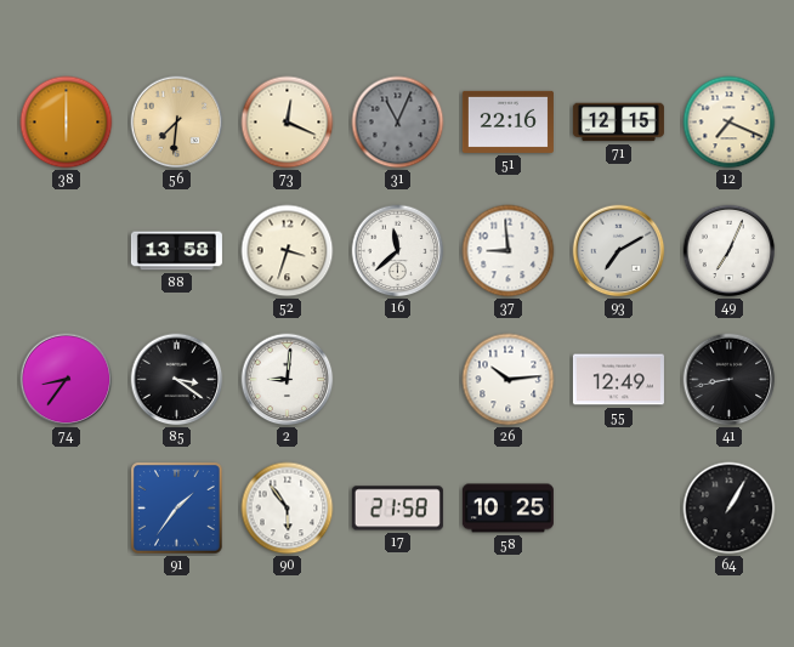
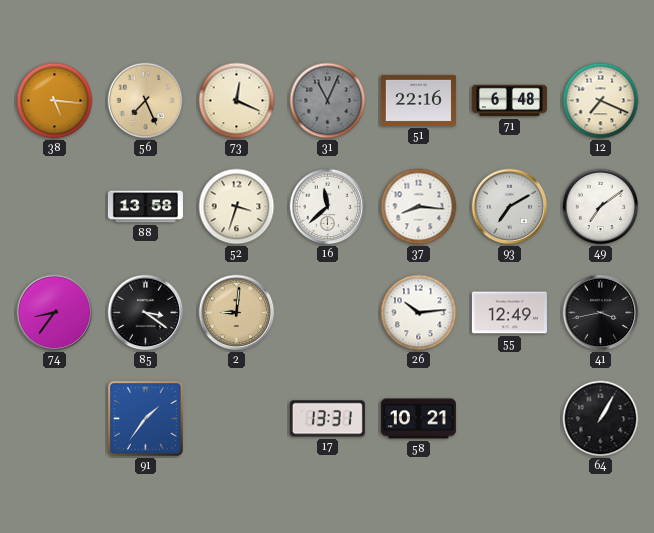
38: 6:00 -> 5:16 (55, 101)
56: 7:31 -> 7:26 (146, 101)
71: 12:15 -> 6:48 (509, 101)
37: 8:59 -> 8:16 (419, 207)
49: 7:04 -> 7:09 (601, 207)
2 dial: white -> champagne (237, 313)
41: 8:43 -> 3:43 (601, 313)
90: 5:54 -> none (288, 509)
17: 21:58 -> 13:31 (327, 419)
58: 10:25 -> 10:21 (418, 419)
